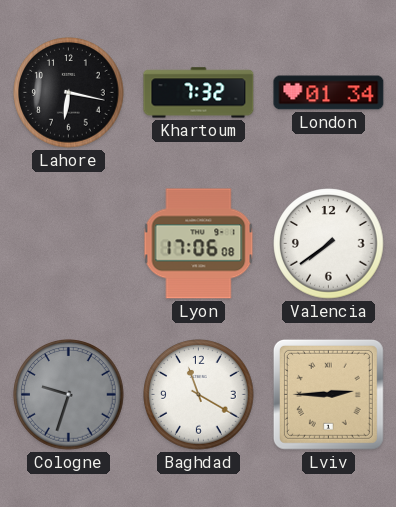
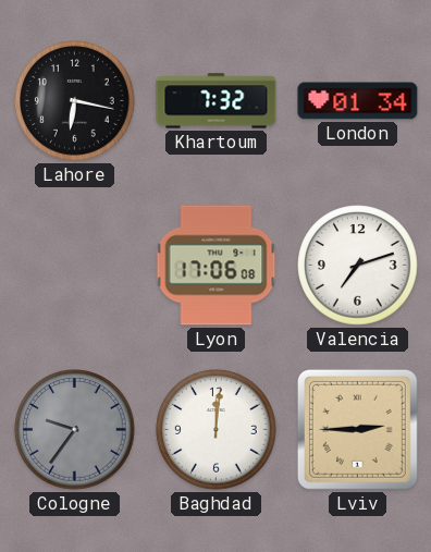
Valencia: 7:39 -> 7:12 (358, 266)
Cologne: 9:33 -> 9:36 (75, 430)
Baghdad: 11:20 -> 12:01 (217, 430)
